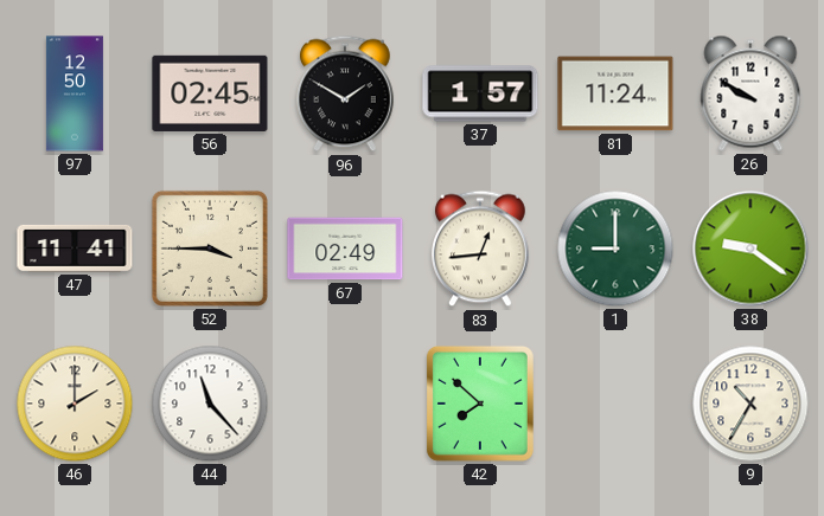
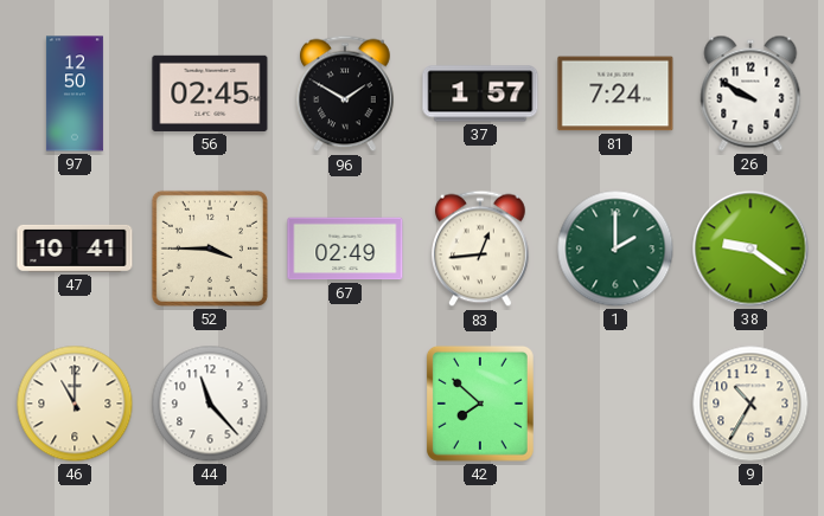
81: 11:24 -> 7:24 (615, 93)
47: 11:41 -> 10:41 (75, 249)
1: 9:00 -> 2:00 (615, 249)
46: 2:00 -> 11:00 (75, 404)
